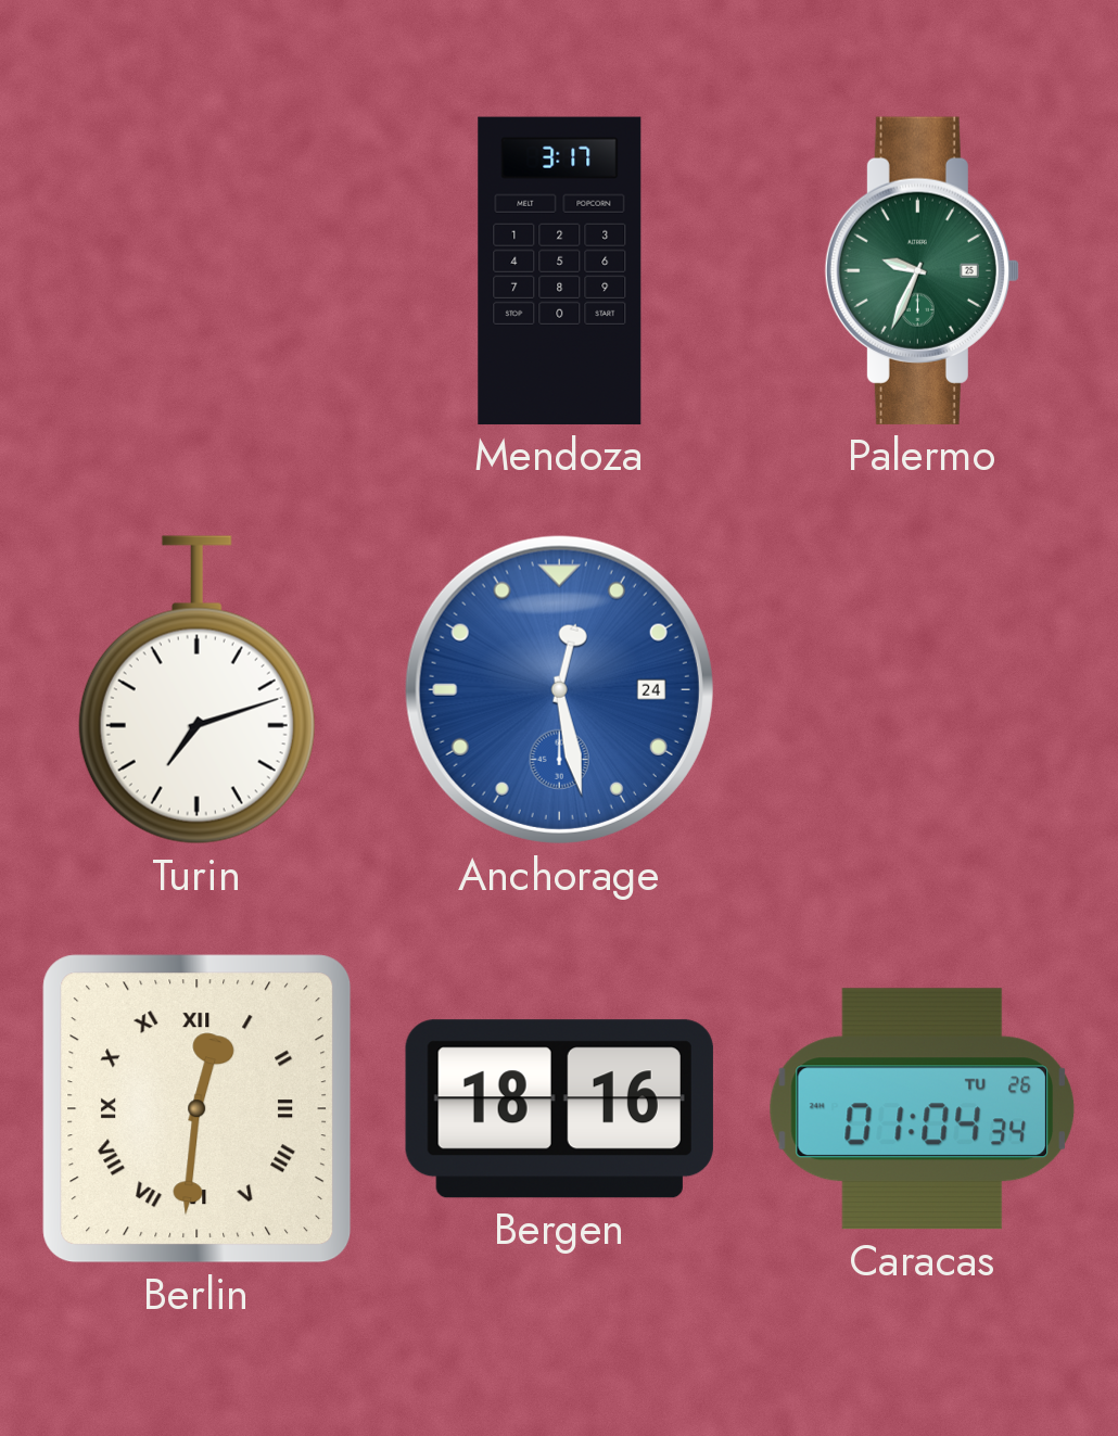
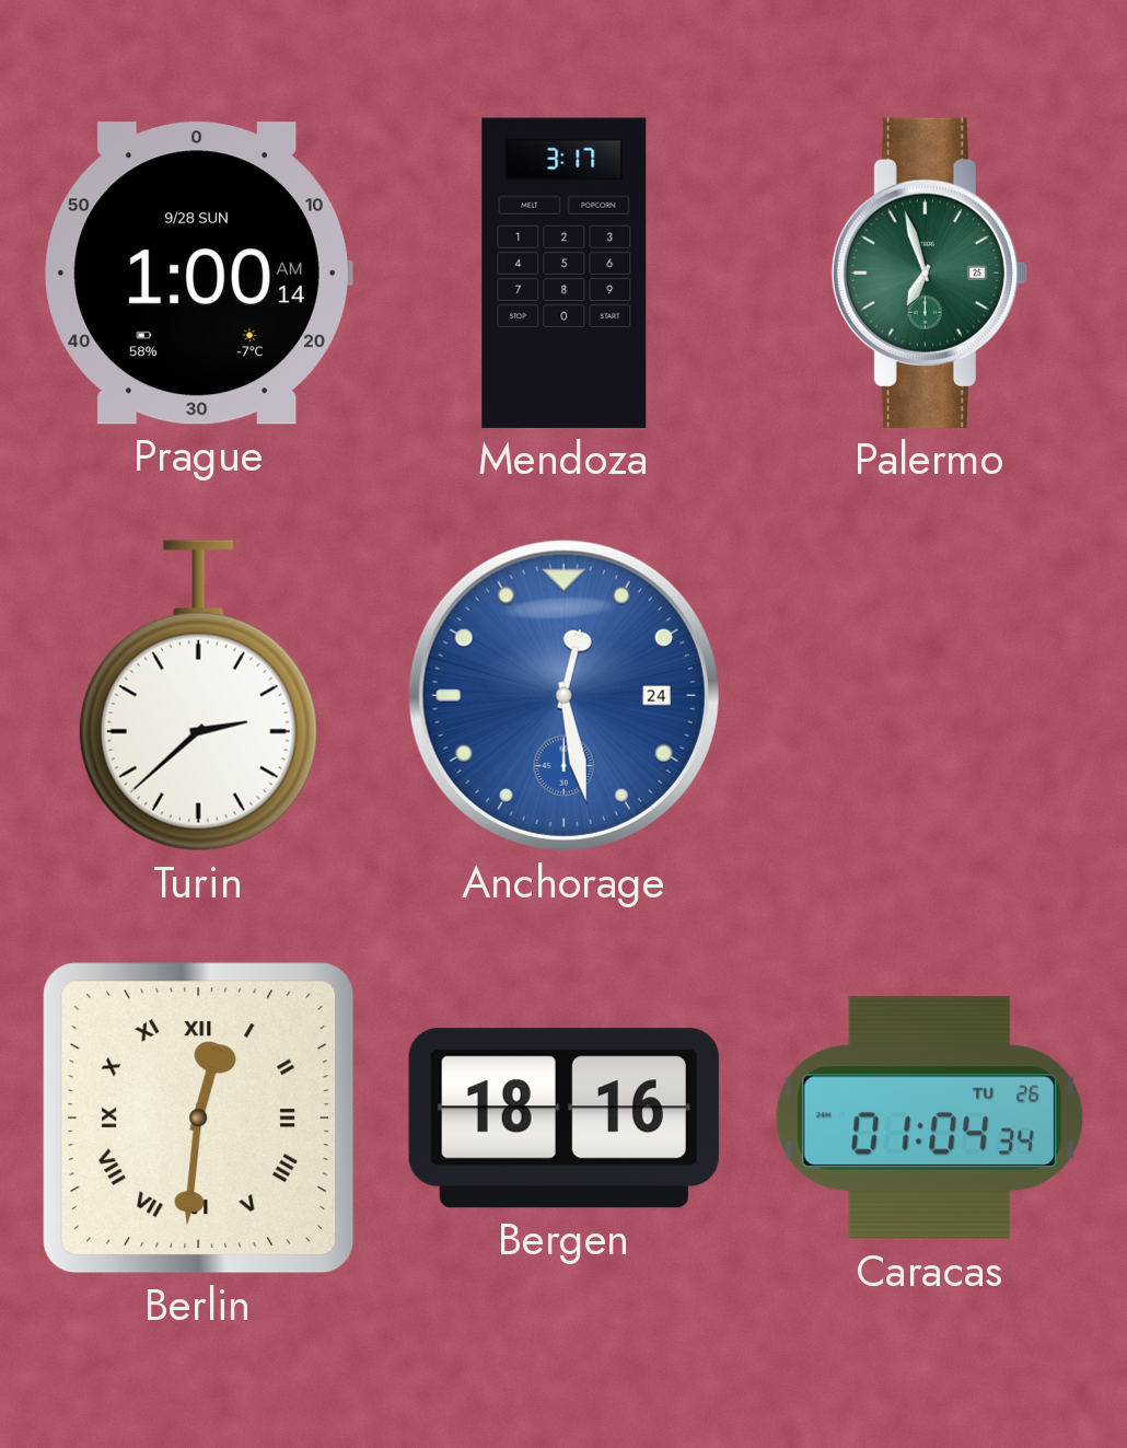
Prague: none -> 1:00 (198, 274)
Palermo: 9:34 -> 6:57 (929, 273)
Turin: 7:12 -> 2:38 (198, 696)
